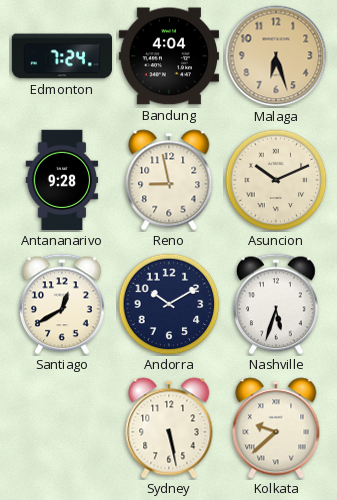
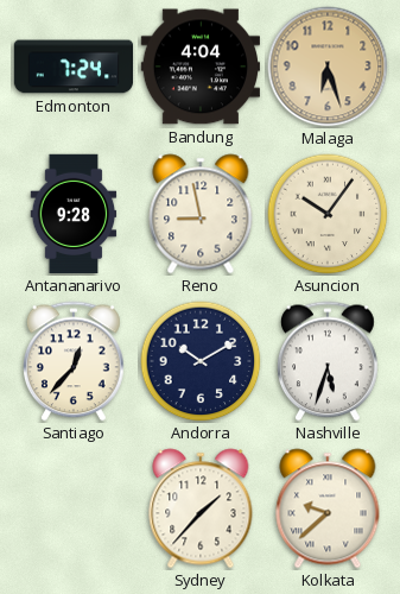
Asuncion: 10:11 -> 10:06 (328, 214)
Santiago: 12:40 -> 12:37 (75, 361)
Sydney: 5:28 -> 1:37 (201, 508)
